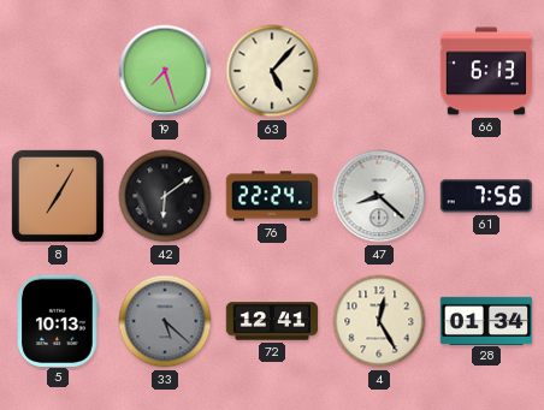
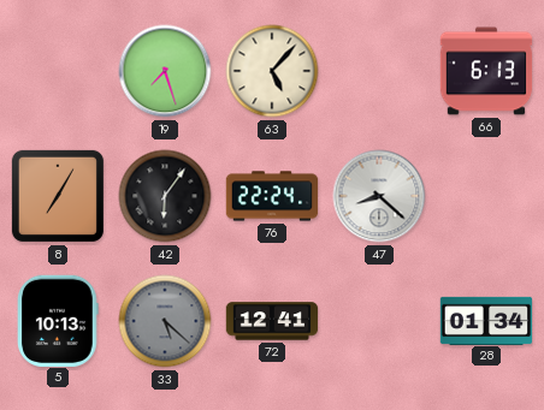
42: 6:09 -> 6:06 (165, 196)
61: 7:56 -> none (486, 196)
4: 12:25 -> none (379, 321)
